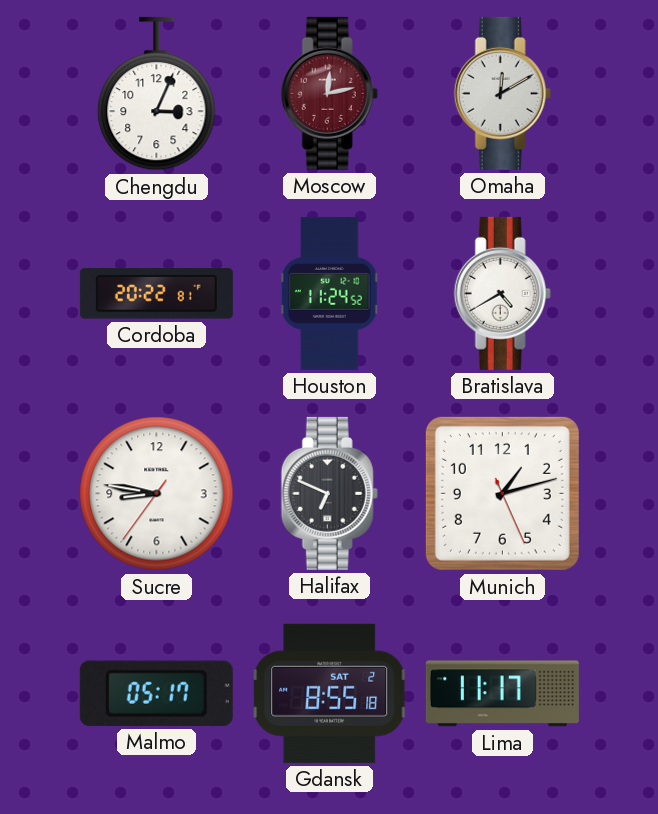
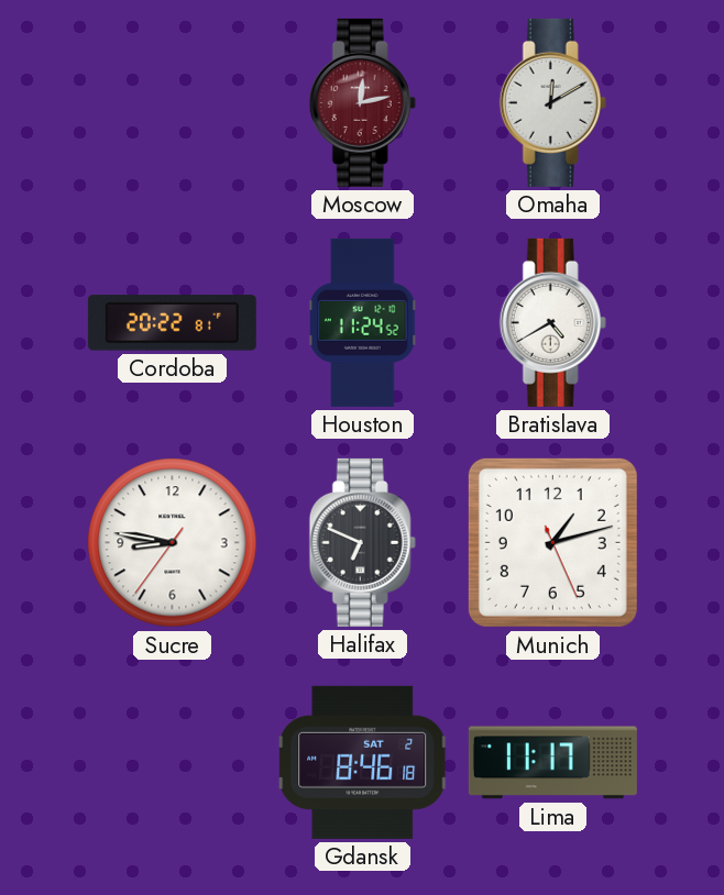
Chengdu: 3:04 -> none (157, 94)
Malmo: 05:17 -> none (156, 693)
Gdansk: 8:55 -> 8:46 (363, 762)
